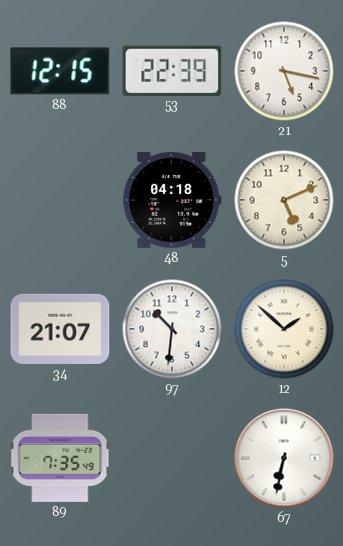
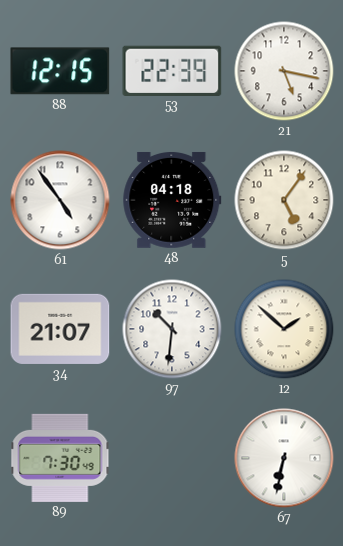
61: none -> 4:54 (60, 200)
5: 5:11 -> 5:06 (284, 200)
89: 7:35 -> 7:30 (60, 458)
